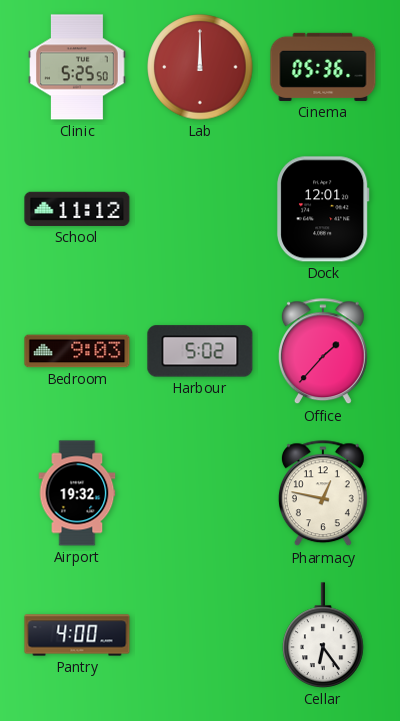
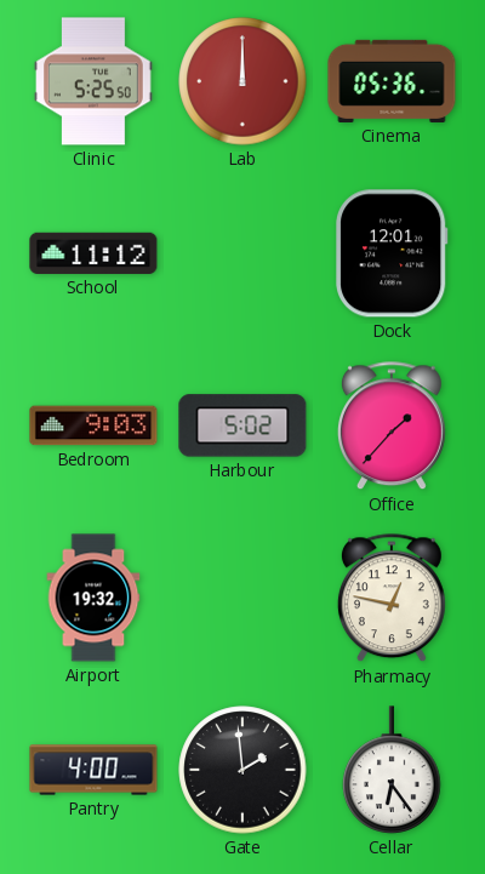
Gate: none -> 1:59 (242, 770)
